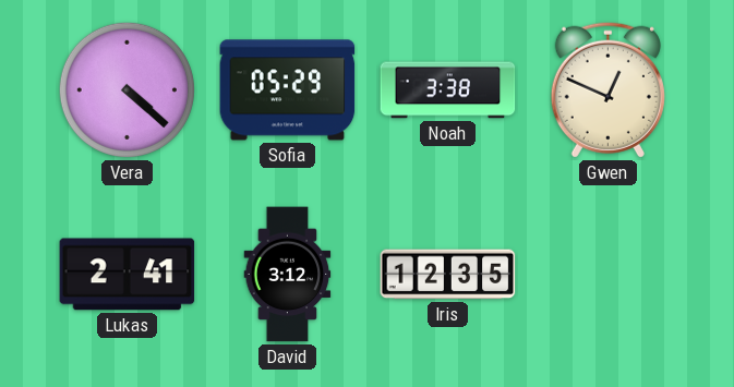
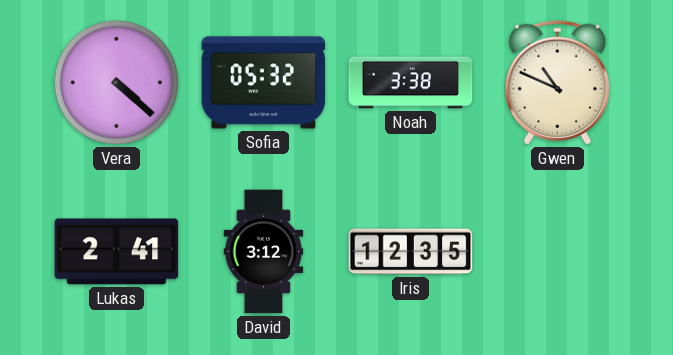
Sofia: 05:29 -> 05:32 (264, 83)
Gwen: 12:49 -> 10:49 (557, 82)
